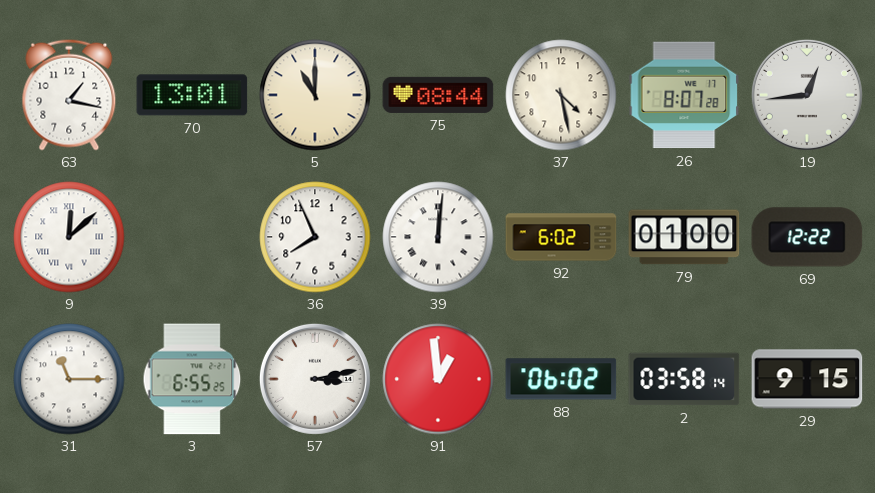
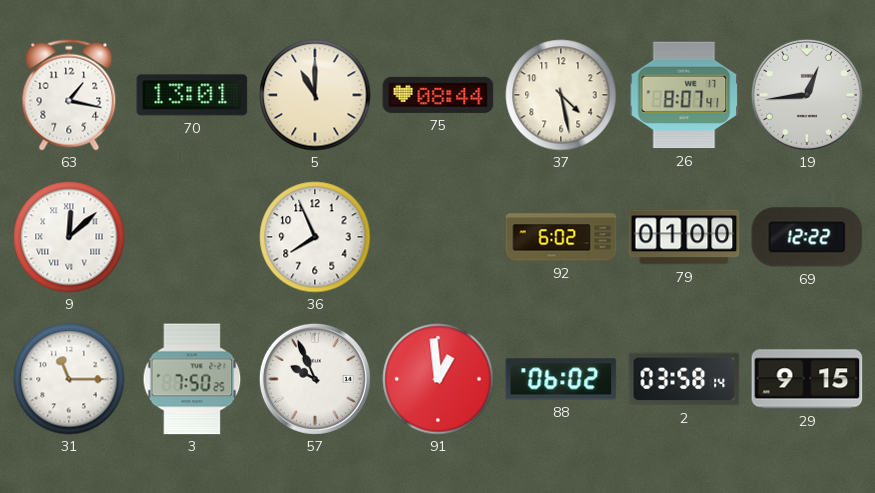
26: 8:07:28 -> 8:07:41 (684, 95)
39: 12:01 -> none (438, 237)
3: 6:55 -> 7:50 (192, 379)
57: 3:13 -> 9:56 (315, 379)
